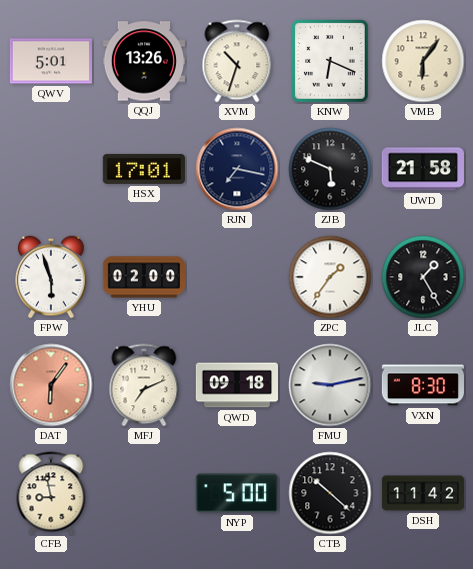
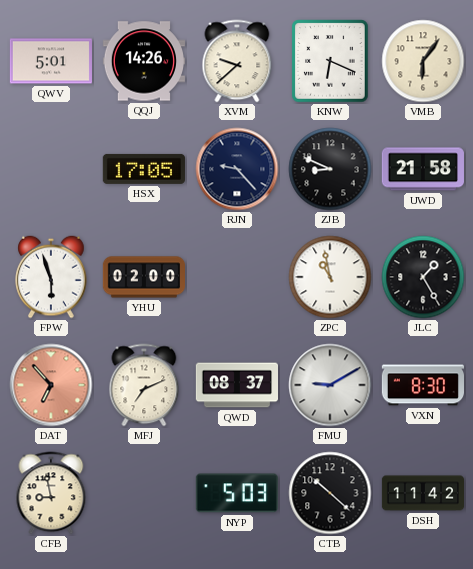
QQJ: 13:26 -> 14:26 (143, 61)
XVM: 10:33 -> 9:38 (237, 61)
HSX: 17:01 -> 17:05 (144, 169)
RJN: 7:17 -> 9:23 (237, 169)
ZJB: 5:49 -> 8:49 (330, 169)
ZPC: 1:36 -> 10:58 (330, 277)
DAT: 6:06 -> 6:53 (51, 385)
QWD: 09:18 -> 08:37 (236, 385)
FMU: 9:13 -> 9:10 (330, 385)
NYP: 5:00 -> 5:03 (237, 493)
